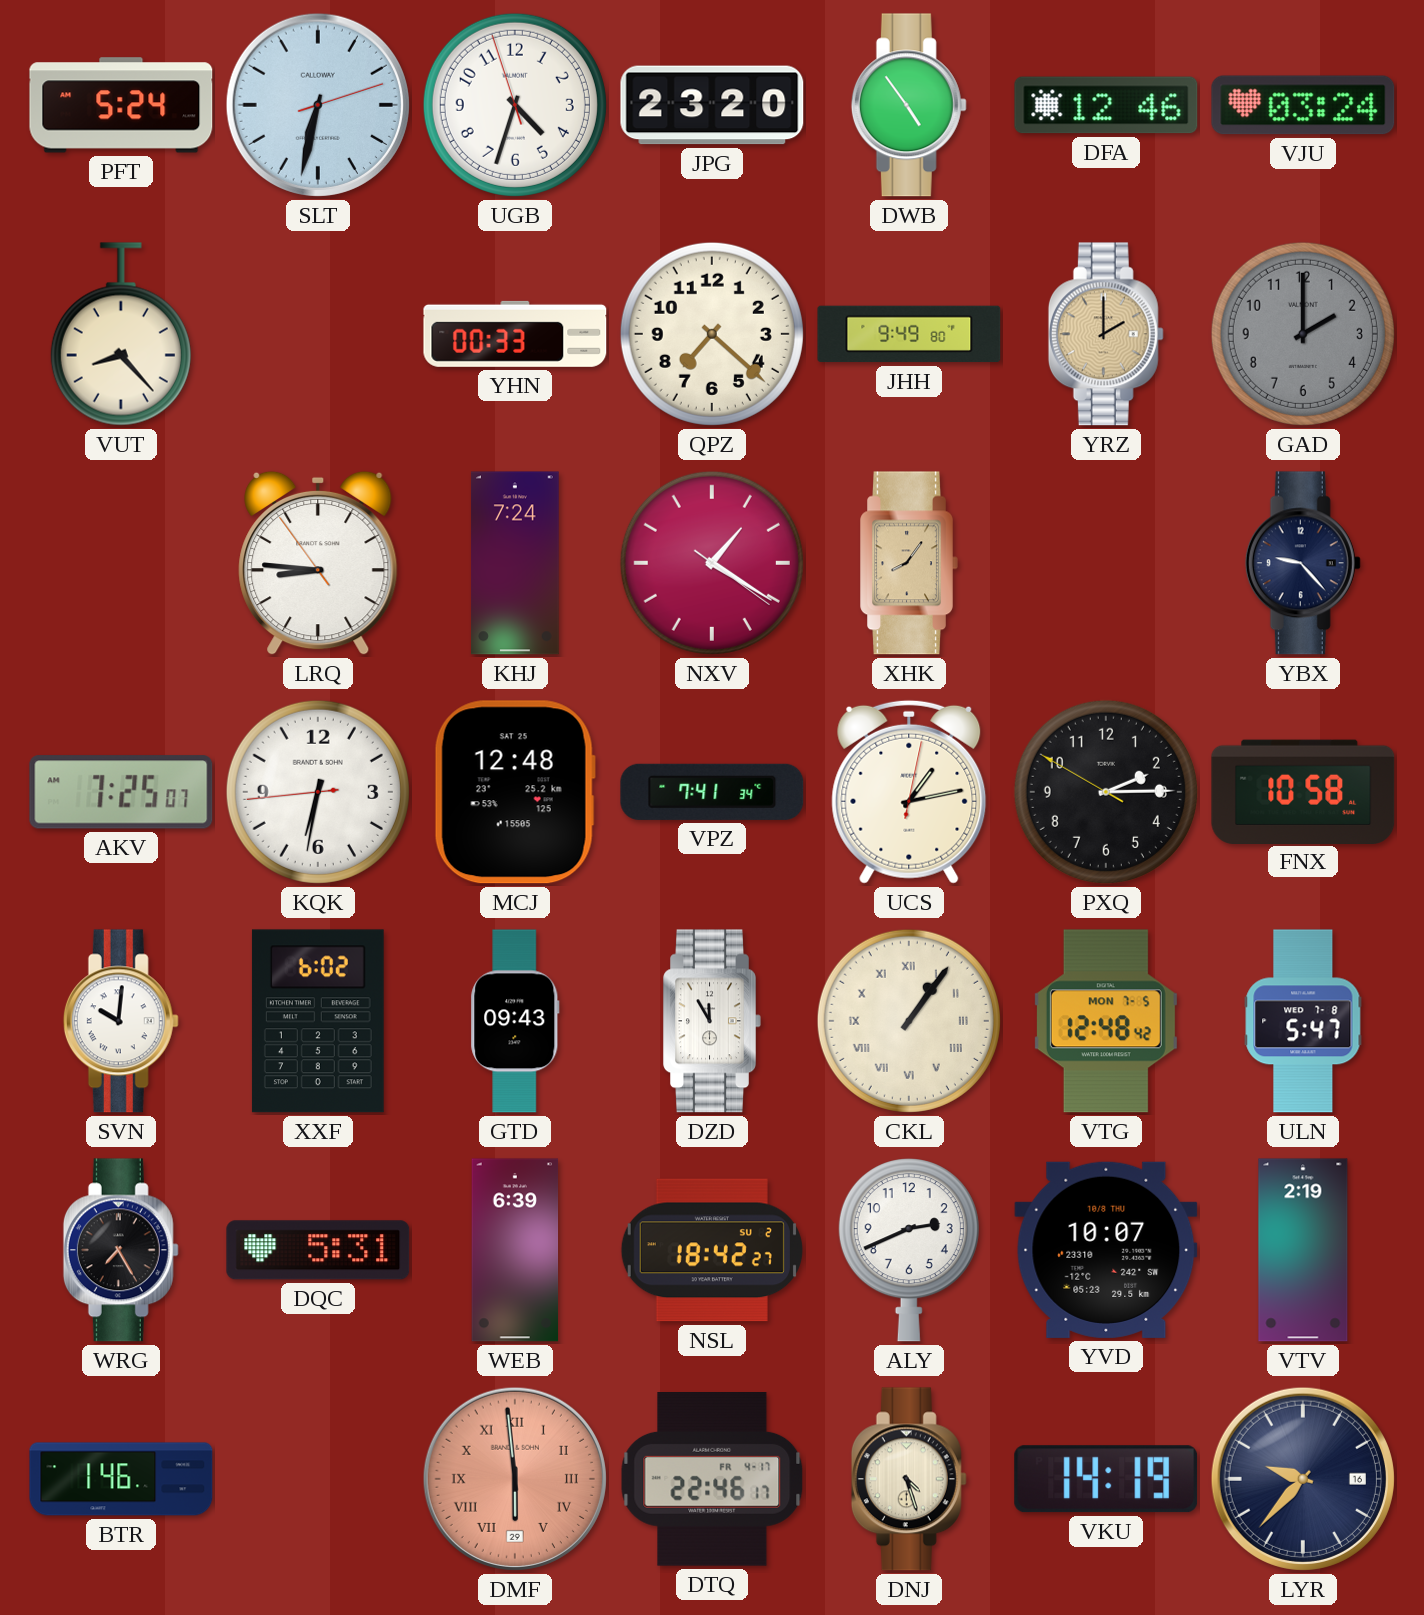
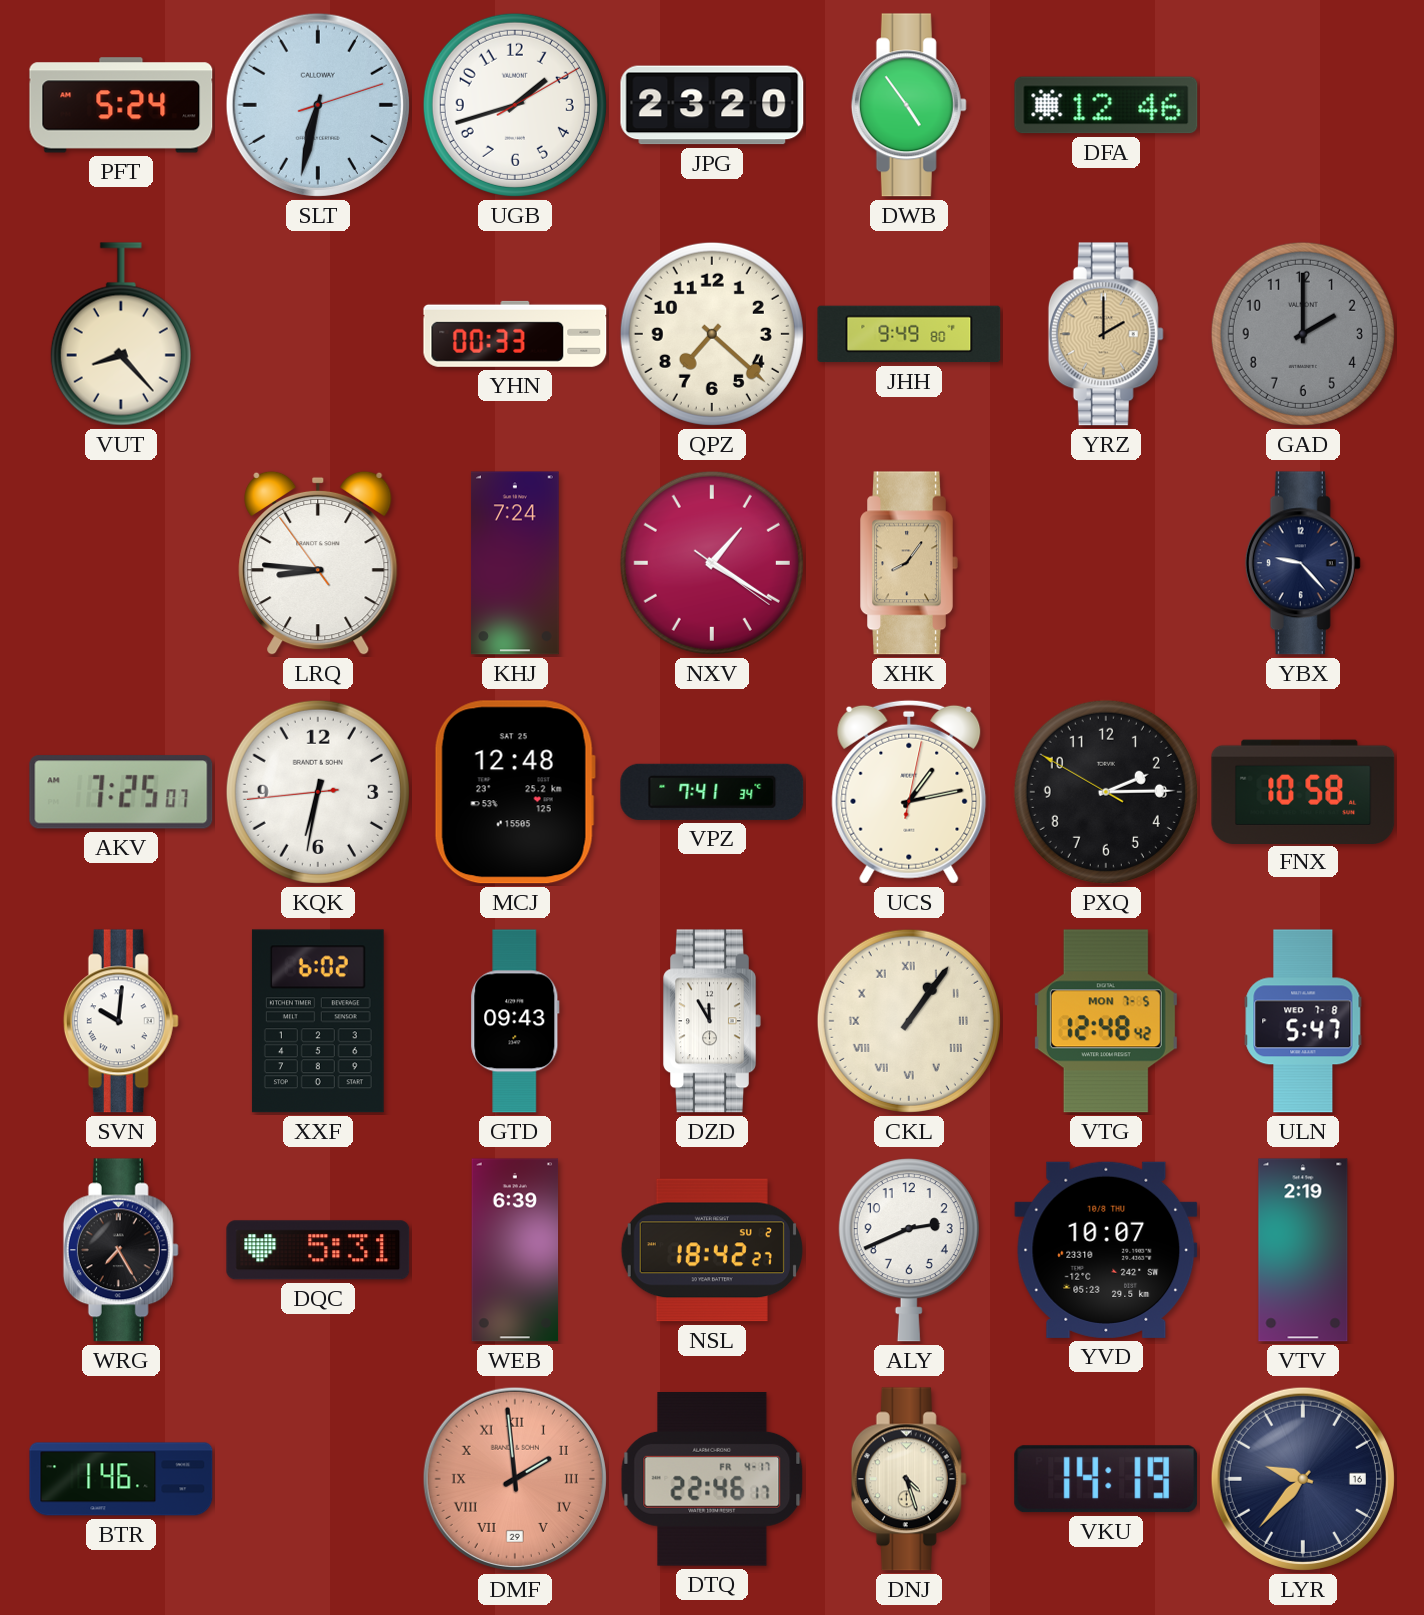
UGB: 4:32 -> 1:42 (515, 105)
VJU: 03:24 -> none (1303, 105)
DMF: 5:59 -> 1:59 (515, 1479)
